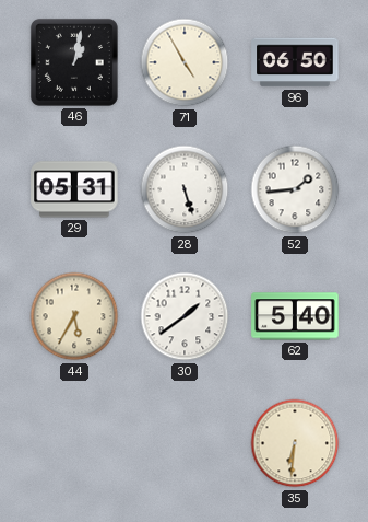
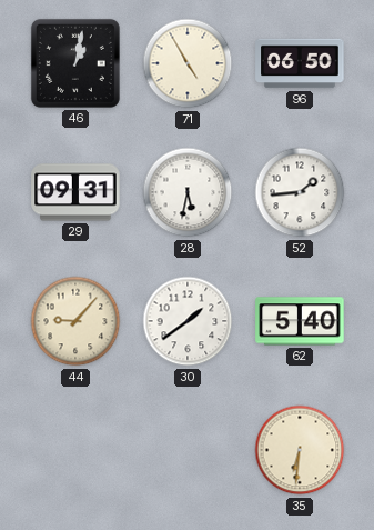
29: 05:31 -> 09:31 (75, 192)
28: 5:27 -> 5:32 (188, 192)
44: 5:35 -> 9:07 (75, 321)
